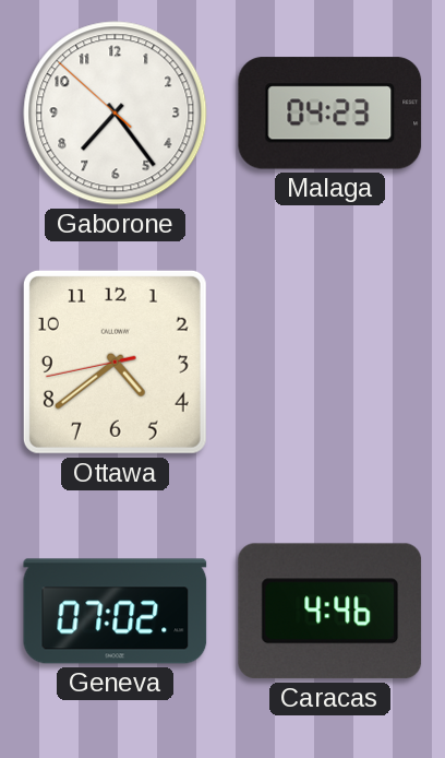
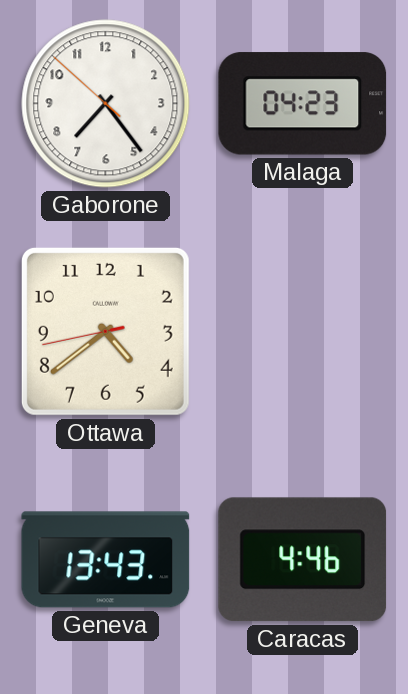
Geneva: 07:02 -> 13:43 (106, 560)
